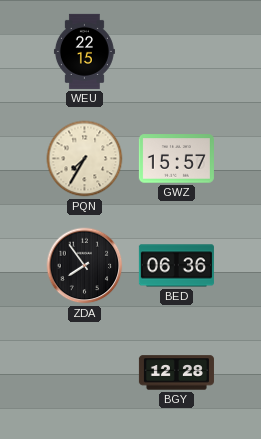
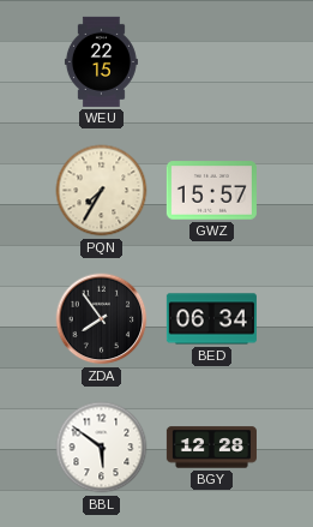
BED: 06:36 -> 06:34 (211, 319)
BBL: none -> 5:51 (102, 448)
